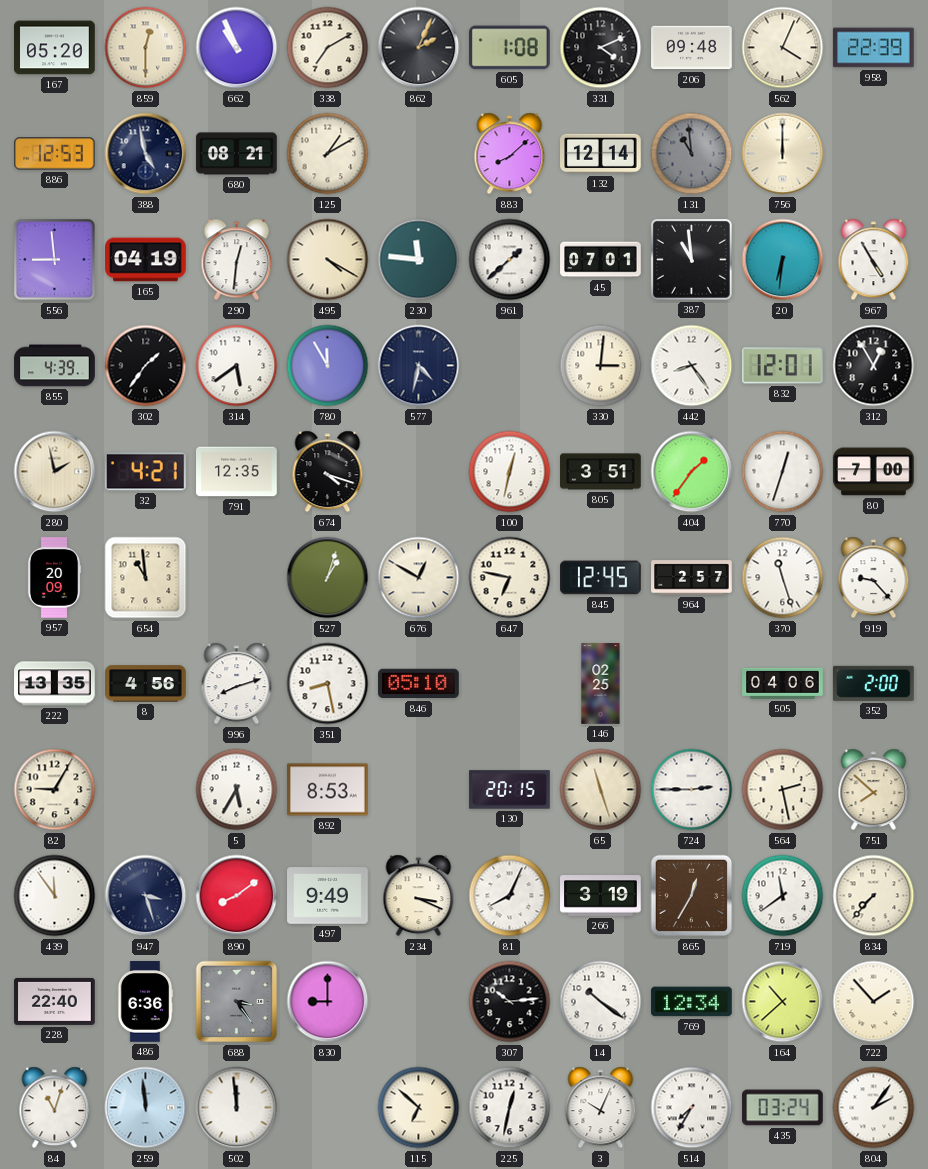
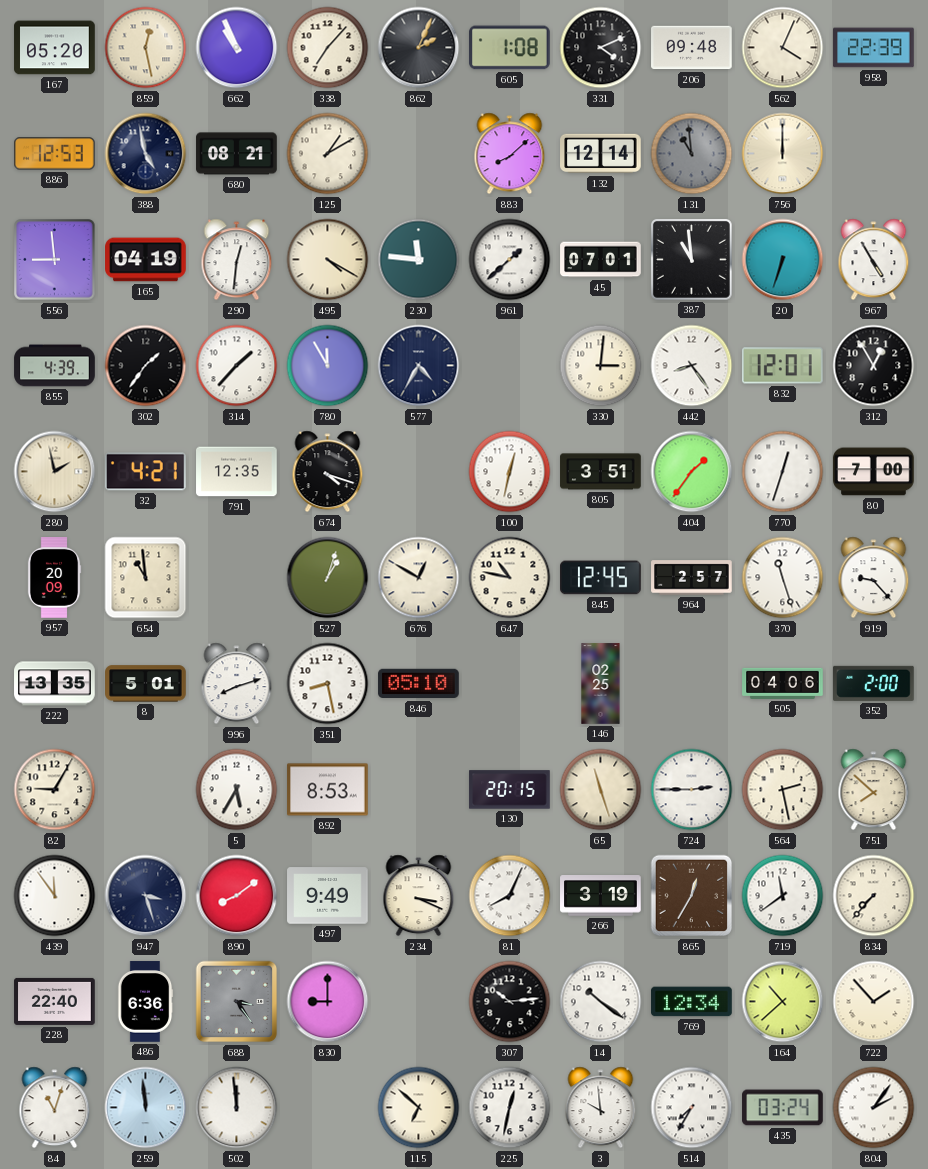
859: 12:30 -> 12:28 (146, 48)
338: 7:10 -> 7:07 (328, 48)
20: 6:31 -> 6:33 (783, 260)
314: 5:39 -> 1:37 (237, 366)
577: 4:32 -> 4:35 (419, 366)
647: 6:47 -> 10:47 (510, 578)
8: 4:56 -> 5:01 (146, 684)
3: 10:04 -> 9:59 (601, 1108)
